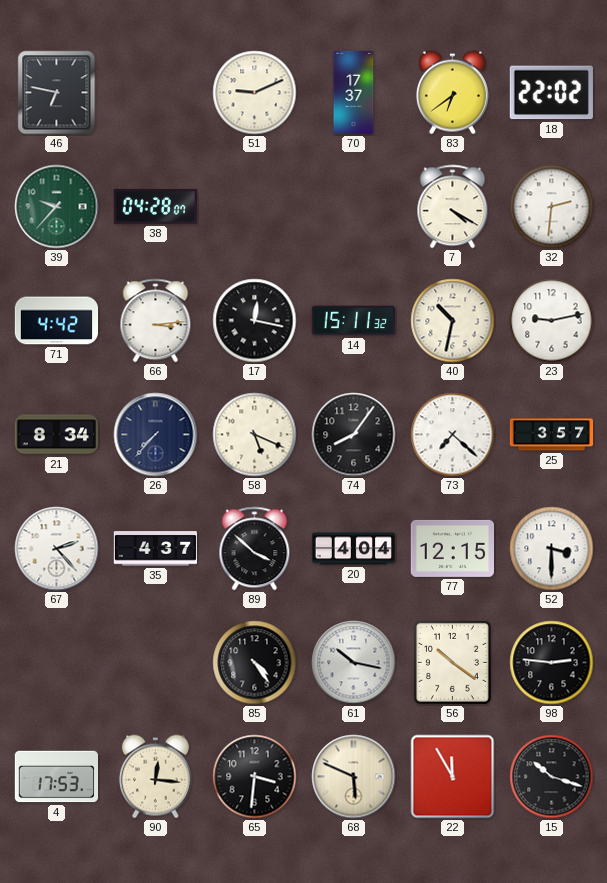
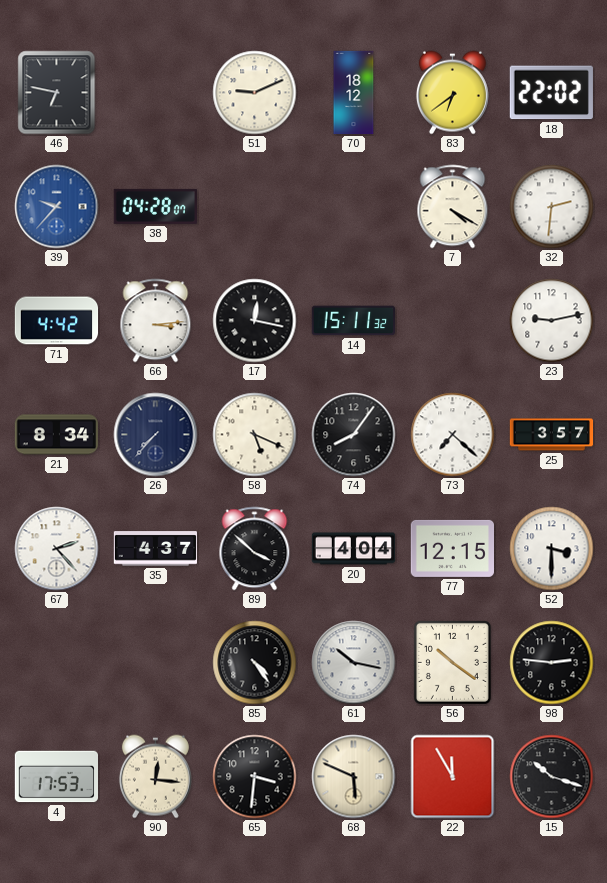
70: 17:37 -> 18:12 (354, 93)
39 dial: green -> blue (57, 207)
40: 10:32 -> none (453, 321)
